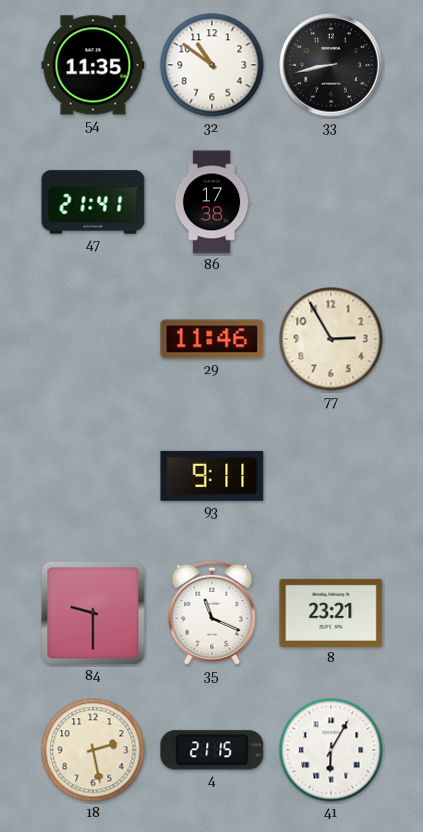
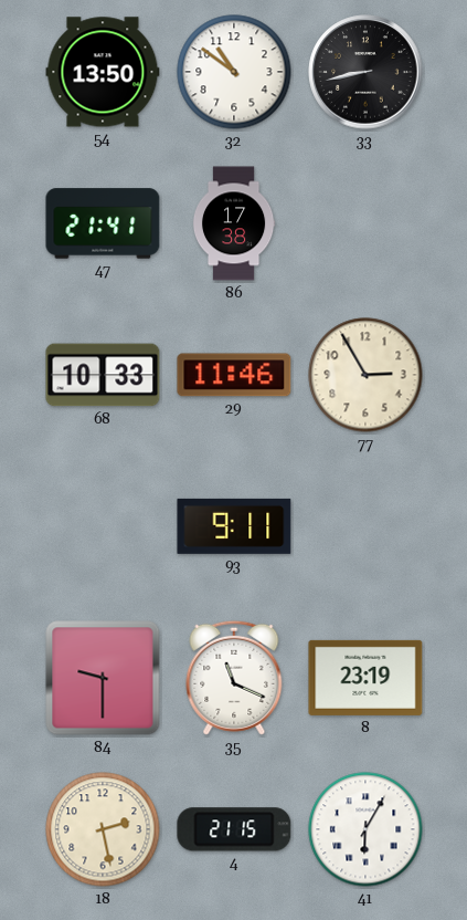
54: 11:35 -> 13:50 (103, 72)
68: none -> 10:33 (103, 375)
8: 23:21 -> 23:19 (365, 678)
